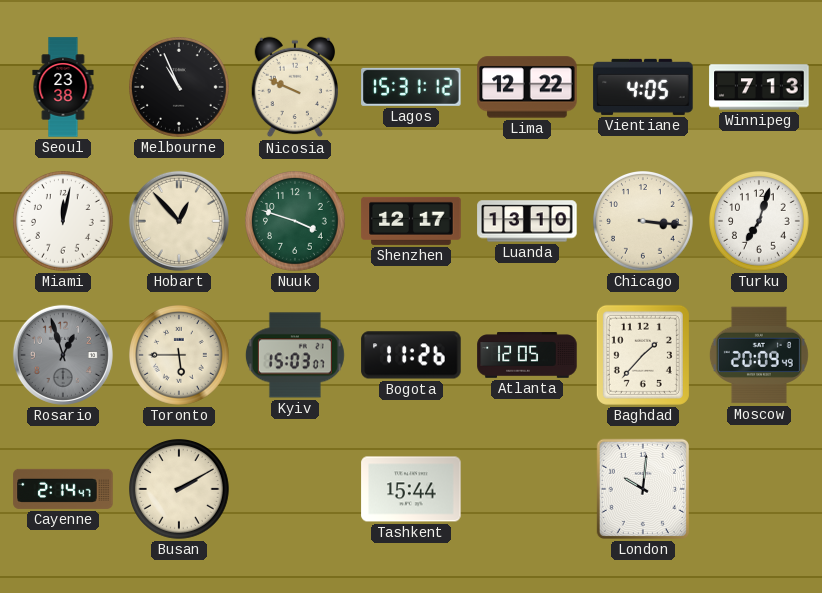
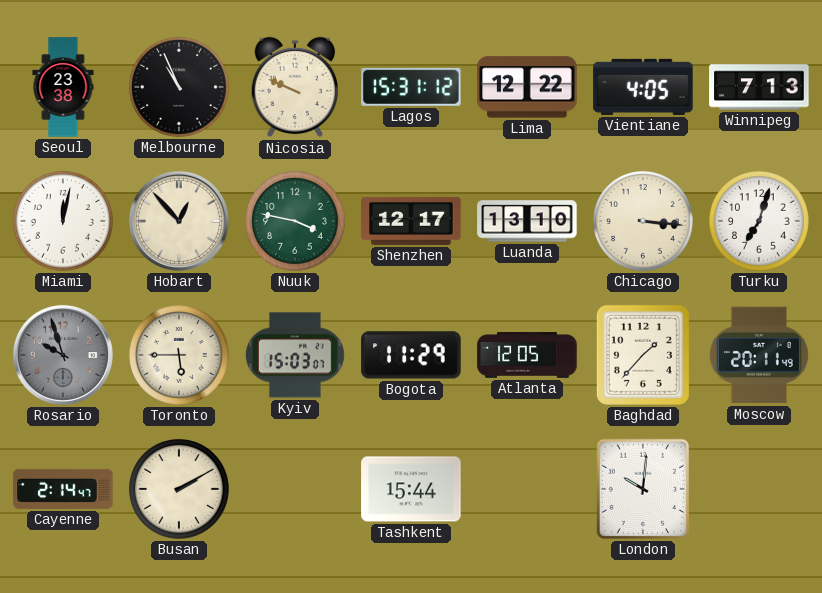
Nuuk: 3:48 -> 3:47 (296, 222)
Rosario: 12:57 -> 9:57 (63, 355)
Bogota: 11:26 -> 11:29 (411, 355)
Moscow: 20:09 -> 20:11 (759, 355)
